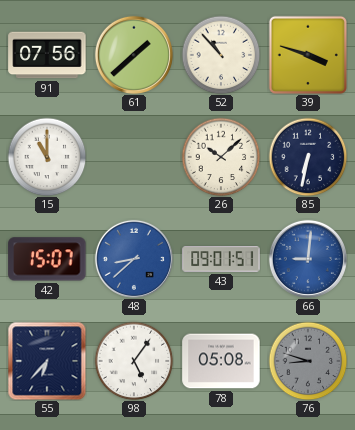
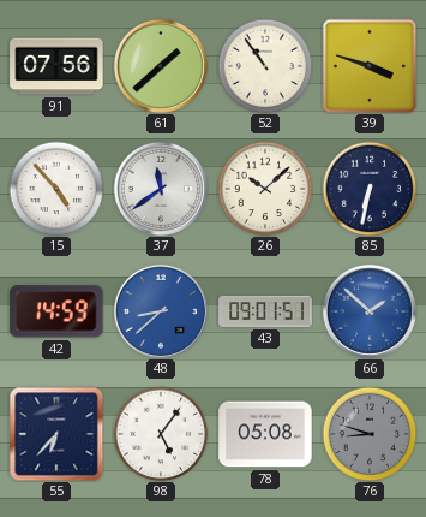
52: 10:53 -> 10:54 (265, 66)
15: 11:00 -> 4:53 (56, 189)
37: none -> 11:39 (161, 189)
42: 15:07 -> 14:59 (56, 311)
66: 9:01 -> 1:52 (370, 311)
